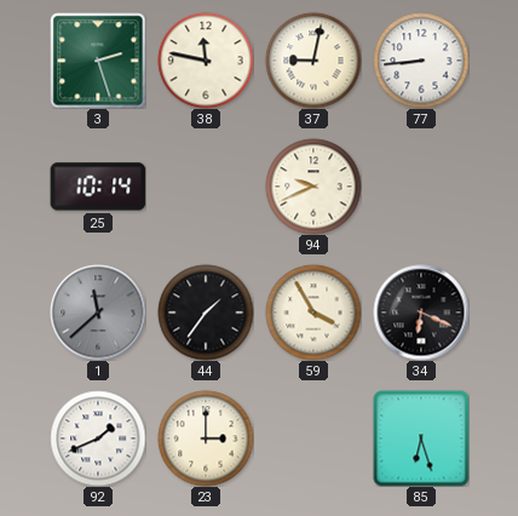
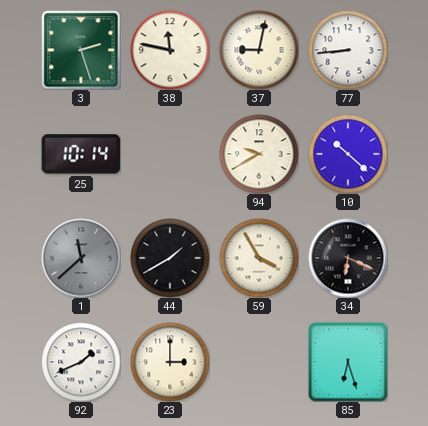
94: 9:41 -> 9:40 (259, 154)
10: none -> 10:22 (348, 154)
44: 1:36 -> 1:40 (170, 258)
